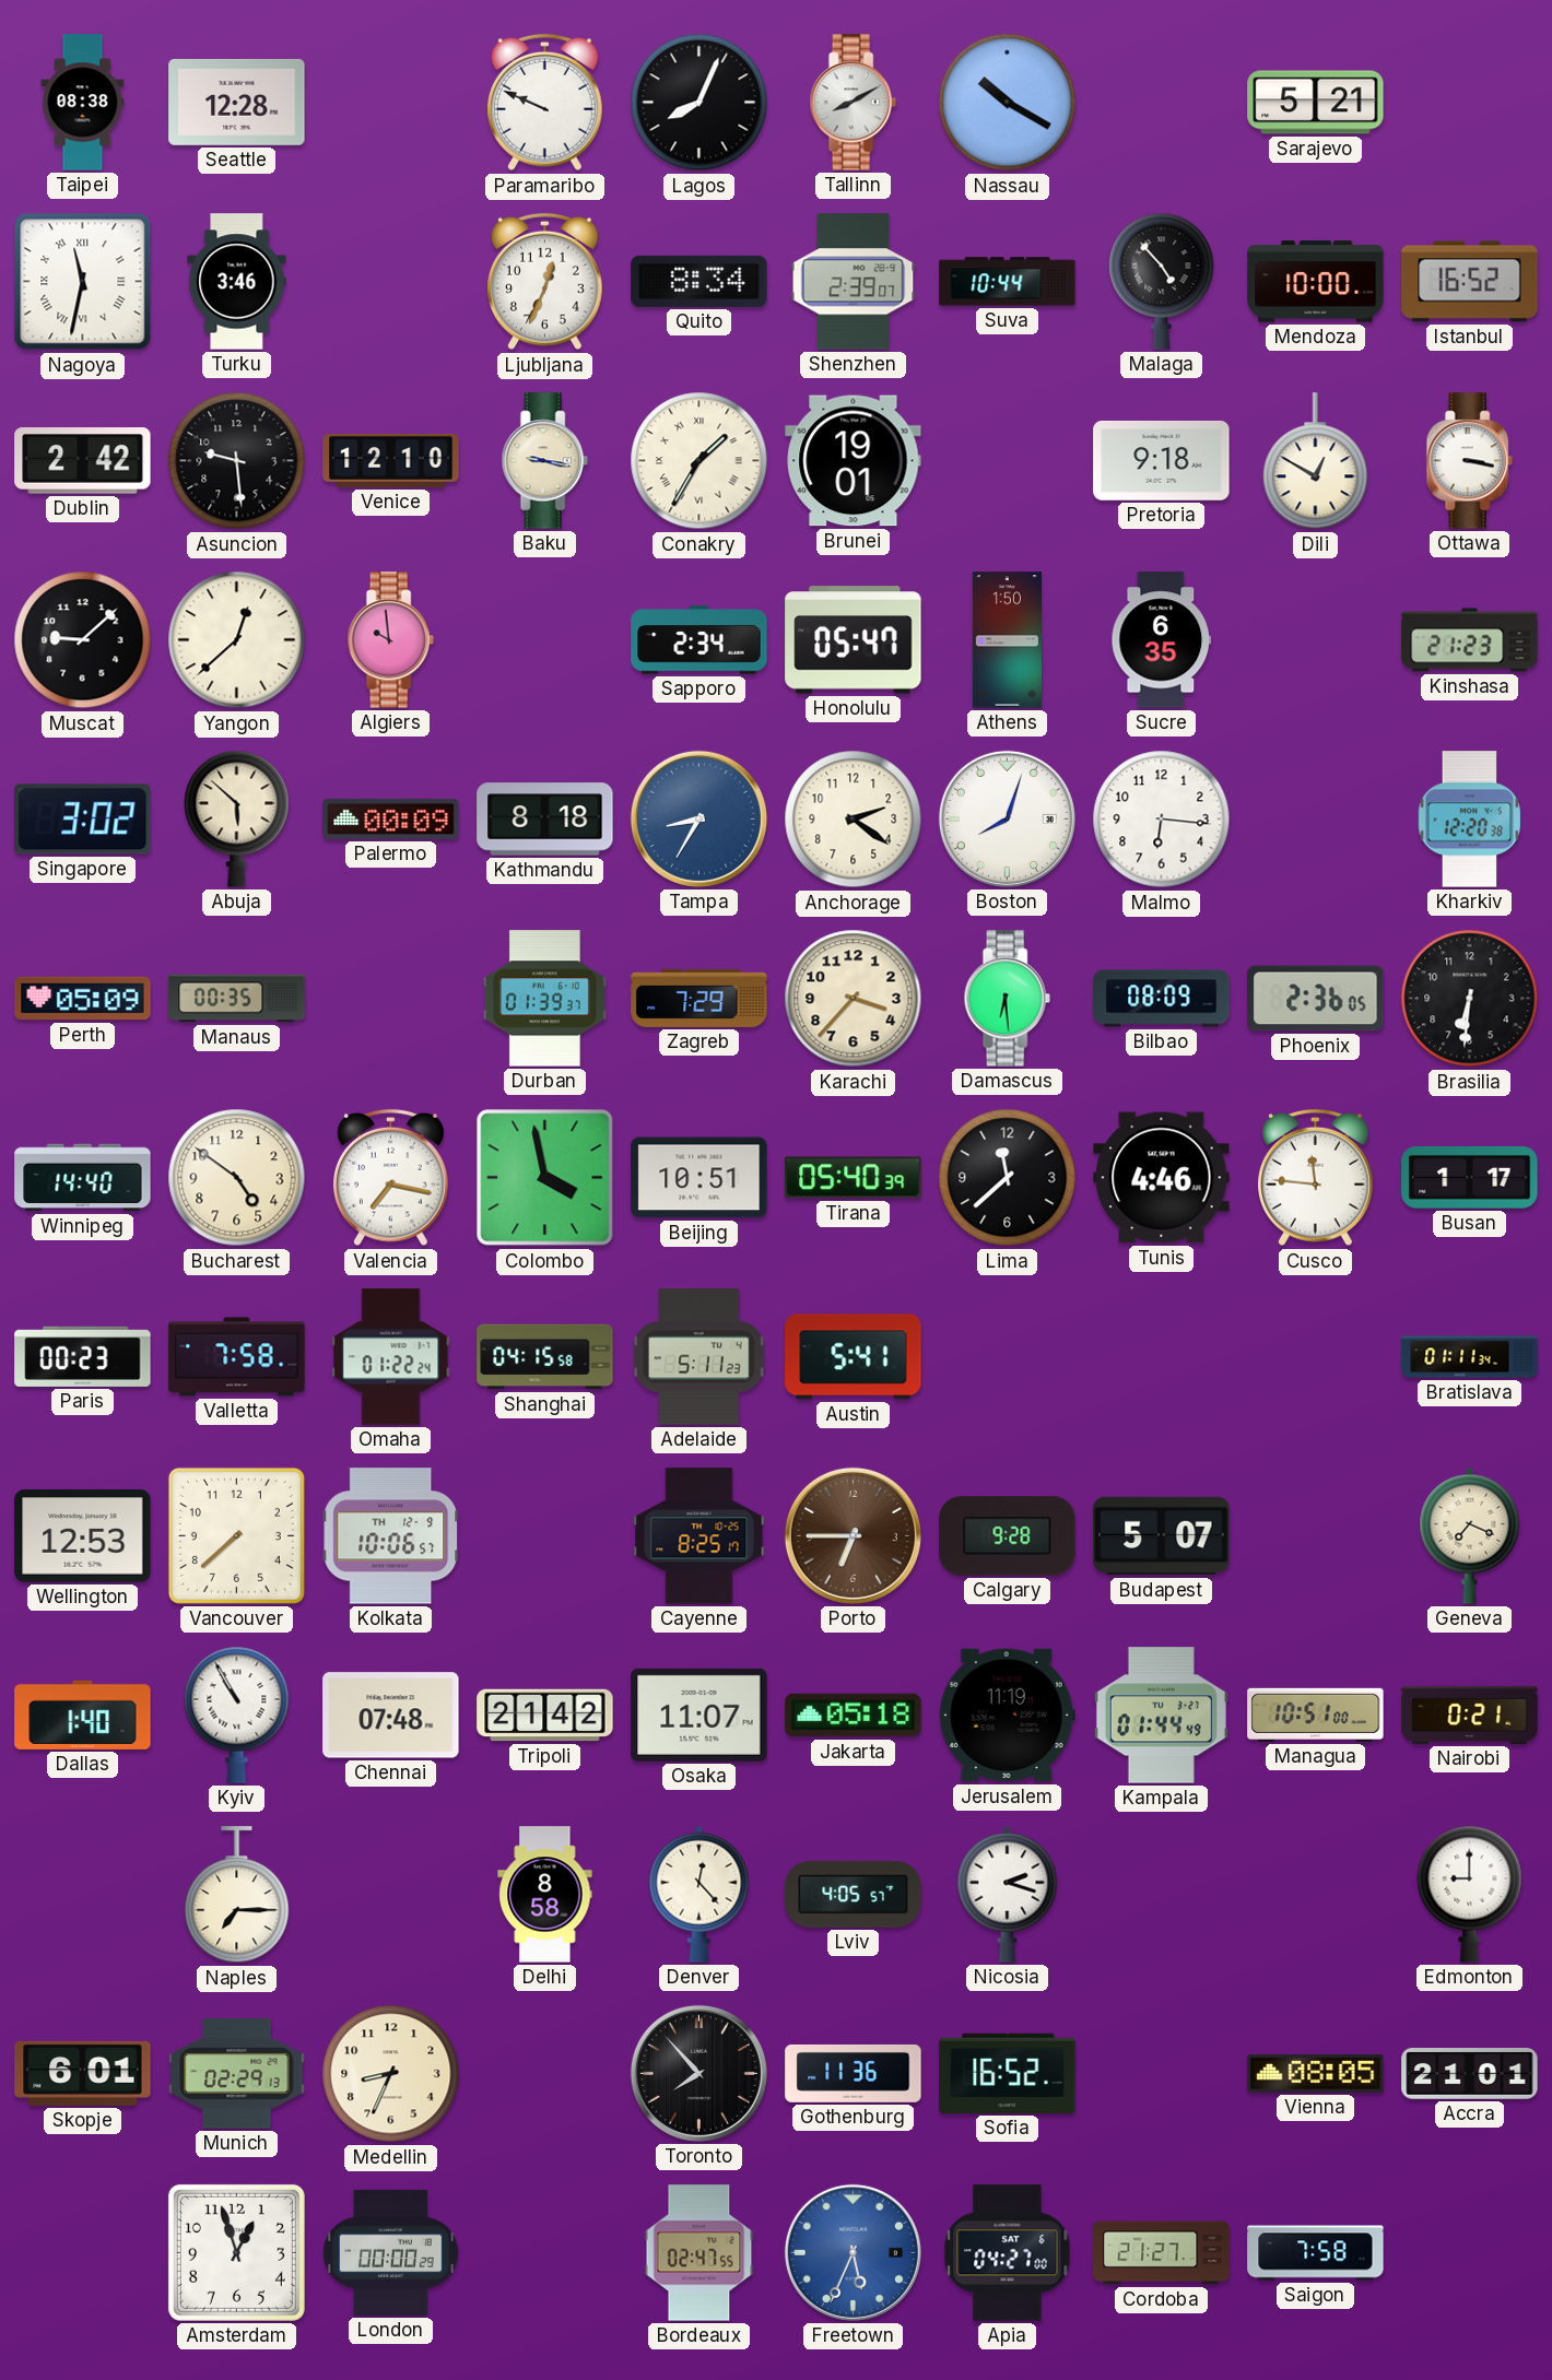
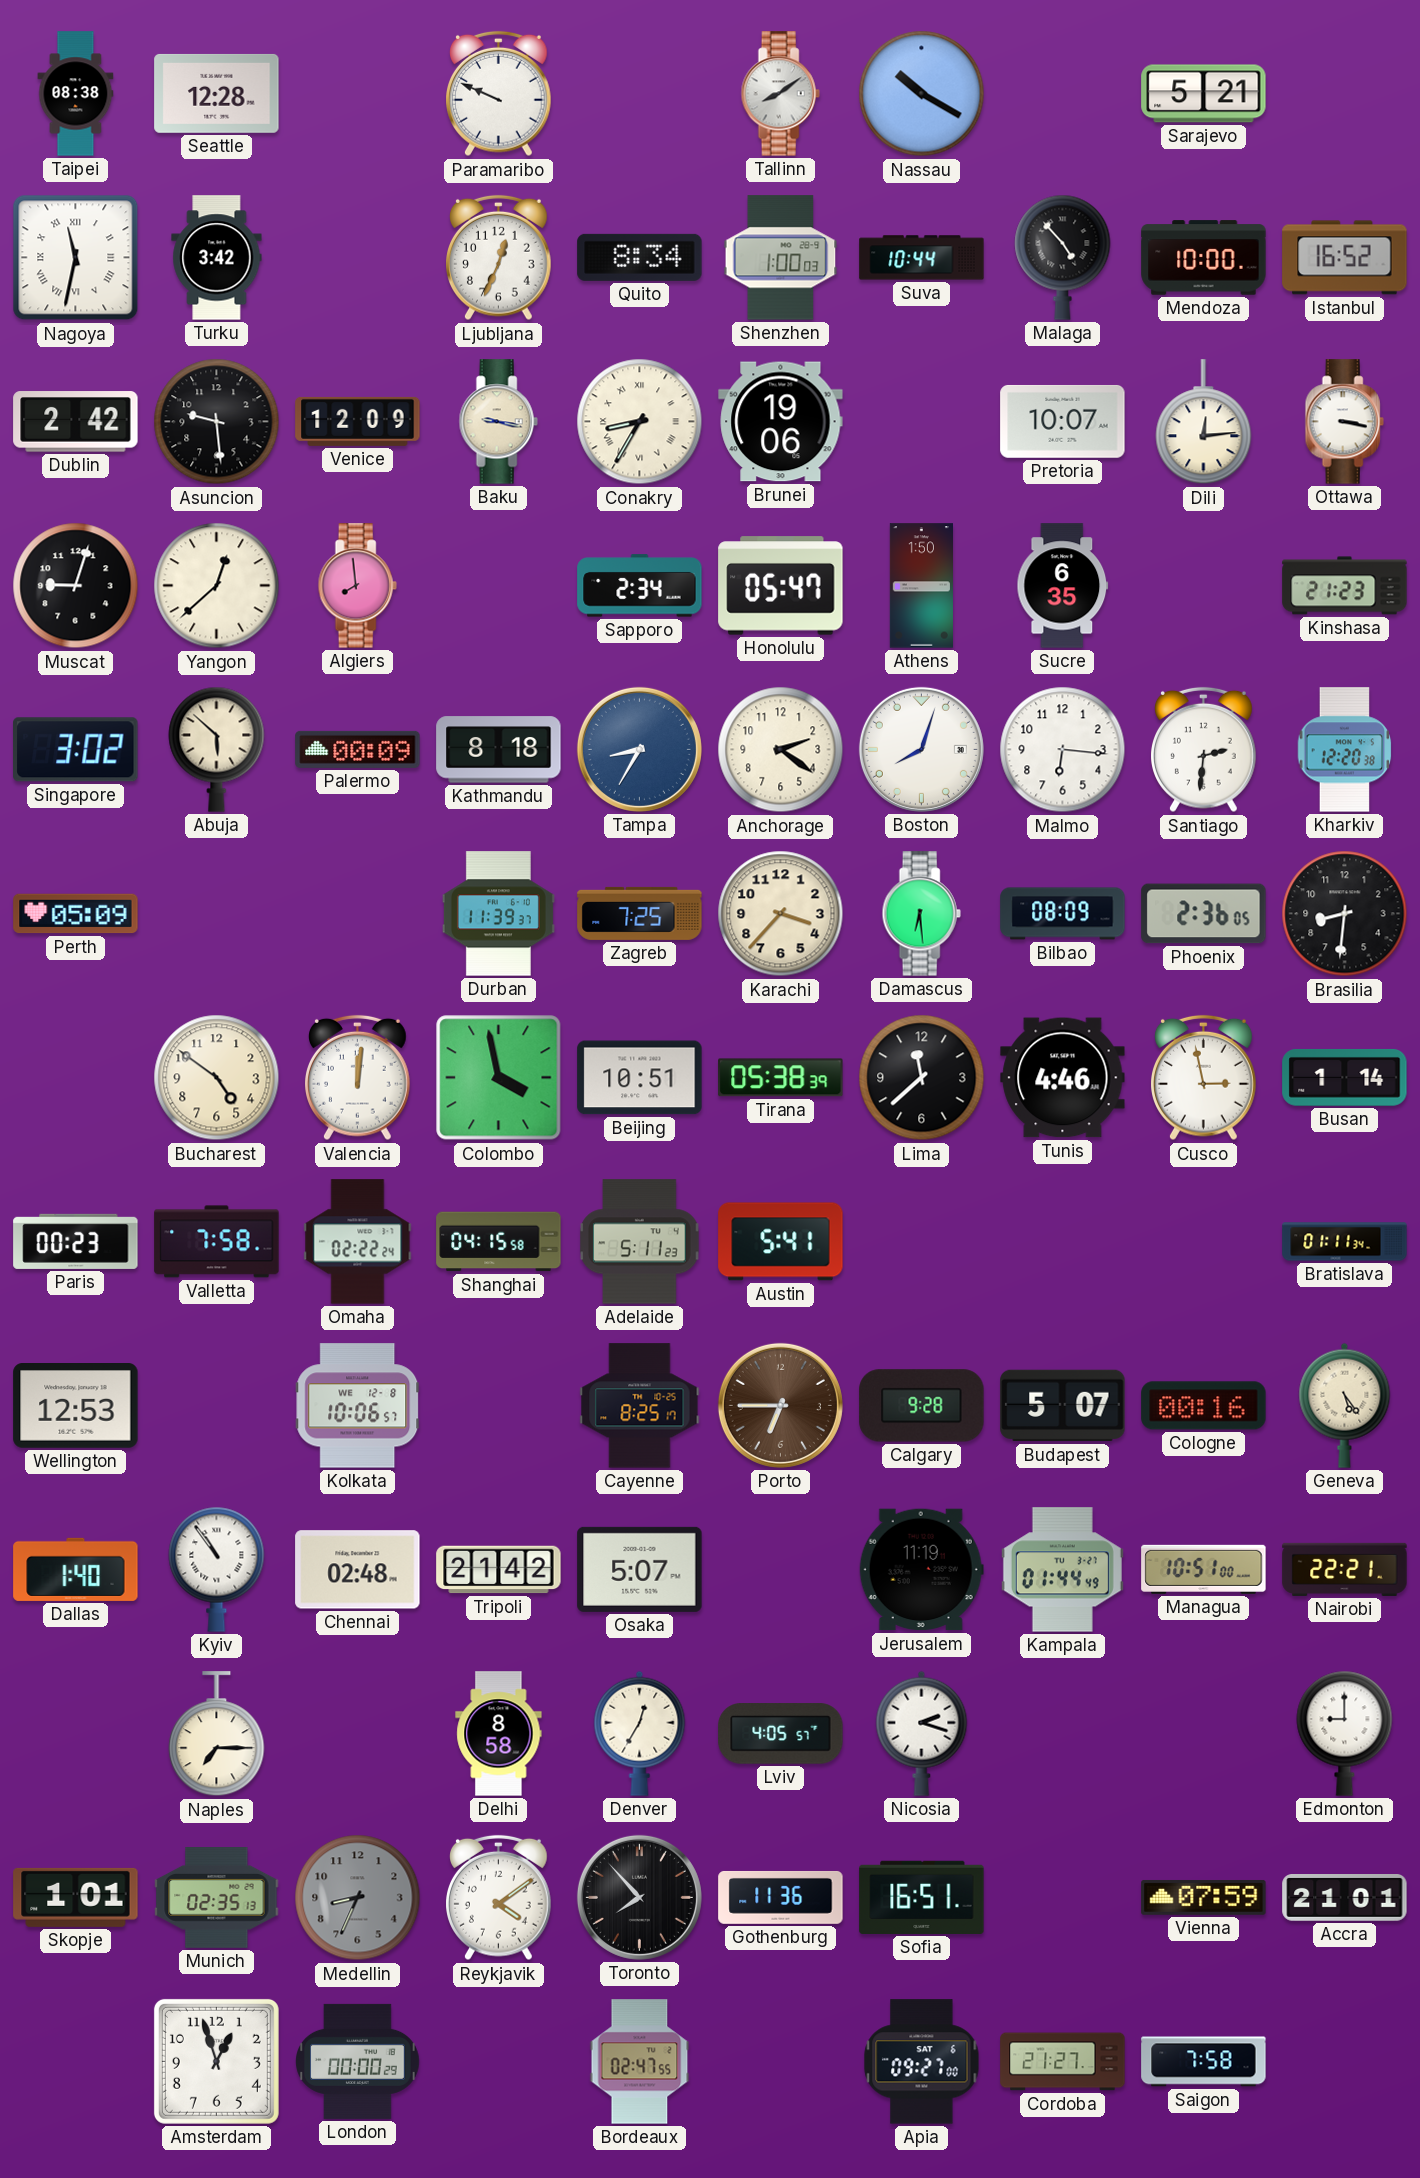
Lagos: 8:04 -> none (699, 103)
Tallinn: 8:10 -> 8:09 (780, 94)
Turku: 3:46 -> 3:42 (217, 258)
Shenzhen: 2:39 -> 1:00 (781, 258)
Venice: 12:10 -> 12:09 (358, 421)
Conakry: 1:35 -> 8:35 (640, 422)
Brunei: 19:01 -> 19:06 (781, 422)
Pretoria: 9:18 -> 10:07 (1063, 421)
Dili: 12:50 -> 12:14 (1204, 422)
Muscat: 9:08 -> 9:03 (76, 586)
Algiers: 9:59 -> 7:59 (357, 586)
Santiago: none -> 2:31 (1204, 750)
Manaus: 00:35 -> none (237, 999)
Durban: 01:39 -> 11:39 (498, 914)
Zagreb: 7:29 -> 7:25 (640, 913)
Brasilia: 6:31 -> 8:31 (1345, 914)
Winnipeg: 14:40 -> none (83, 1178)
Valencia: 7:17 -> 12:01 (358, 1078)
Tirana: 05:40 -> 05:38 (781, 1078)
Cusco: 11:46 -> 2:58 (1204, 1078)
Busan: 1:17 -> 1:14 (1345, 1077)
Omaha: 01:22 -> 02:22 (358, 1242)
Vancouver: 7:38 -> none (236, 1535)
Kolkata date: TH 12-9 -> WE 12-8 (358, 1406)
Cologne: none -> 00:16 (1204, 1406)
Geneva: 7:19 -> 5:24 (1345, 1405)
Kyiv: 10:55 -> 10:54 (217, 1569)
Chennai: 07:48 -> 02:48 (358, 1570)
Osaka: 11:07 -> 5:07 (640, 1569)
Jakarta: 05:18 -> none (854, 1716)
Nairobi: 0:21 -> 22:21 (1345, 1569)
Denver: 12:23 -> 12:35 (640, 1733)
Skopje: 6:01 -> 1:01 (76, 1897)
Munich: 02:29 -> 02:35 (217, 1898)
Medellin dial: cream -> grey (358, 1898)
Reykjavik: none -> 4:09 (499, 1898)
Sofia: 16:52 -> 16:51 (922, 1897)
Vienna: 08:05 -> 07:59 (1204, 1898)
Freetown: 5:34 -> none (853, 2252)
Apia: 04:27 -> 09:27 (922, 2062)
